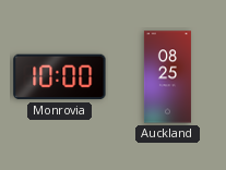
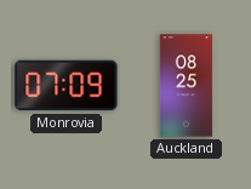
Monrovia: 10:00 -> 07:09 (67, 86)
